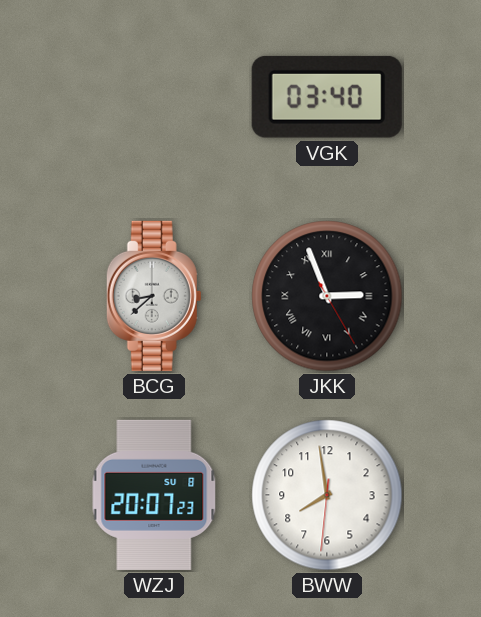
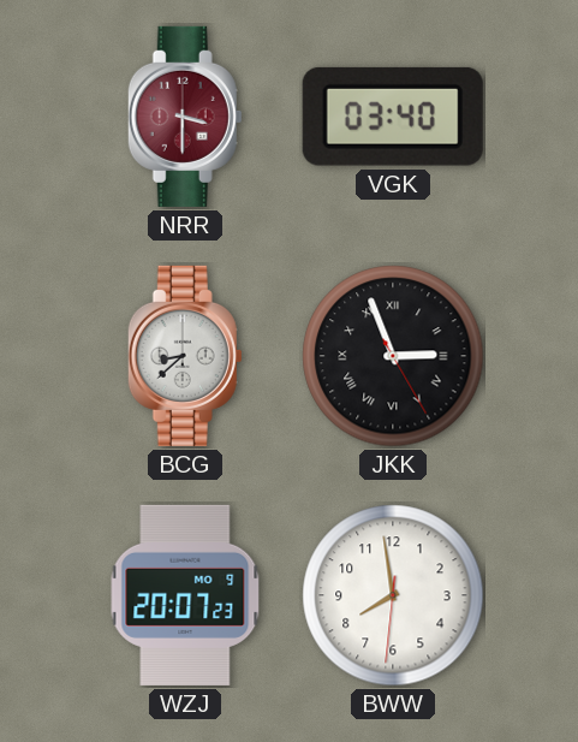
NRR: none -> 3:30 (185, 117)
WZJ date: SU 8 -> MO 9 (185, 595)
